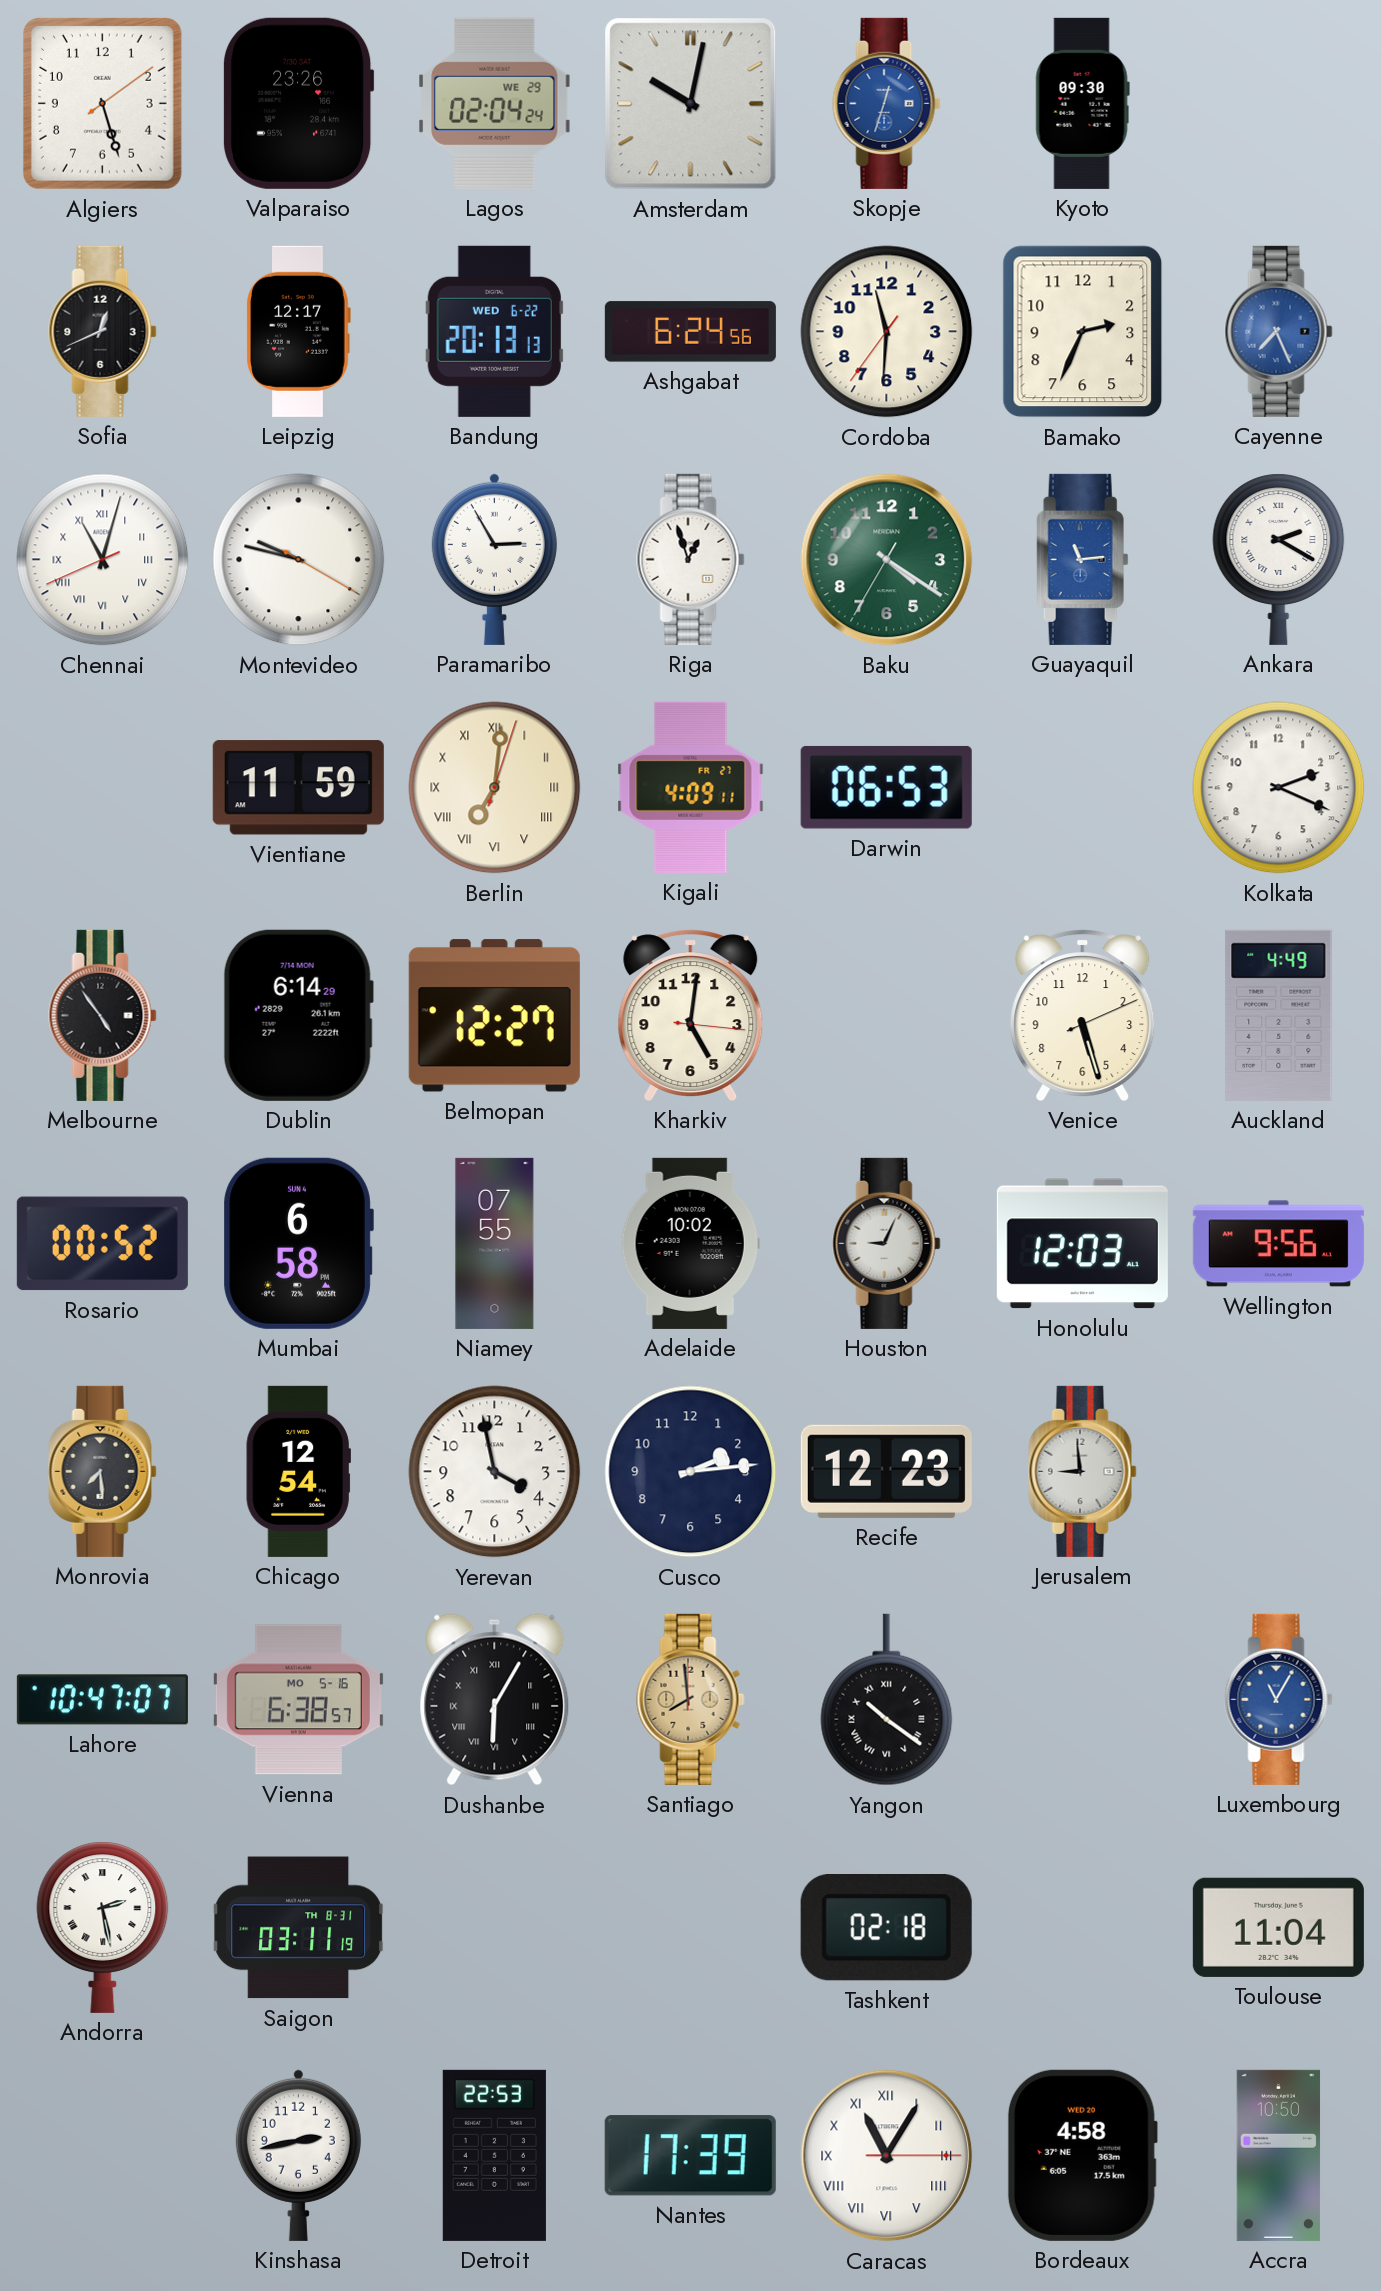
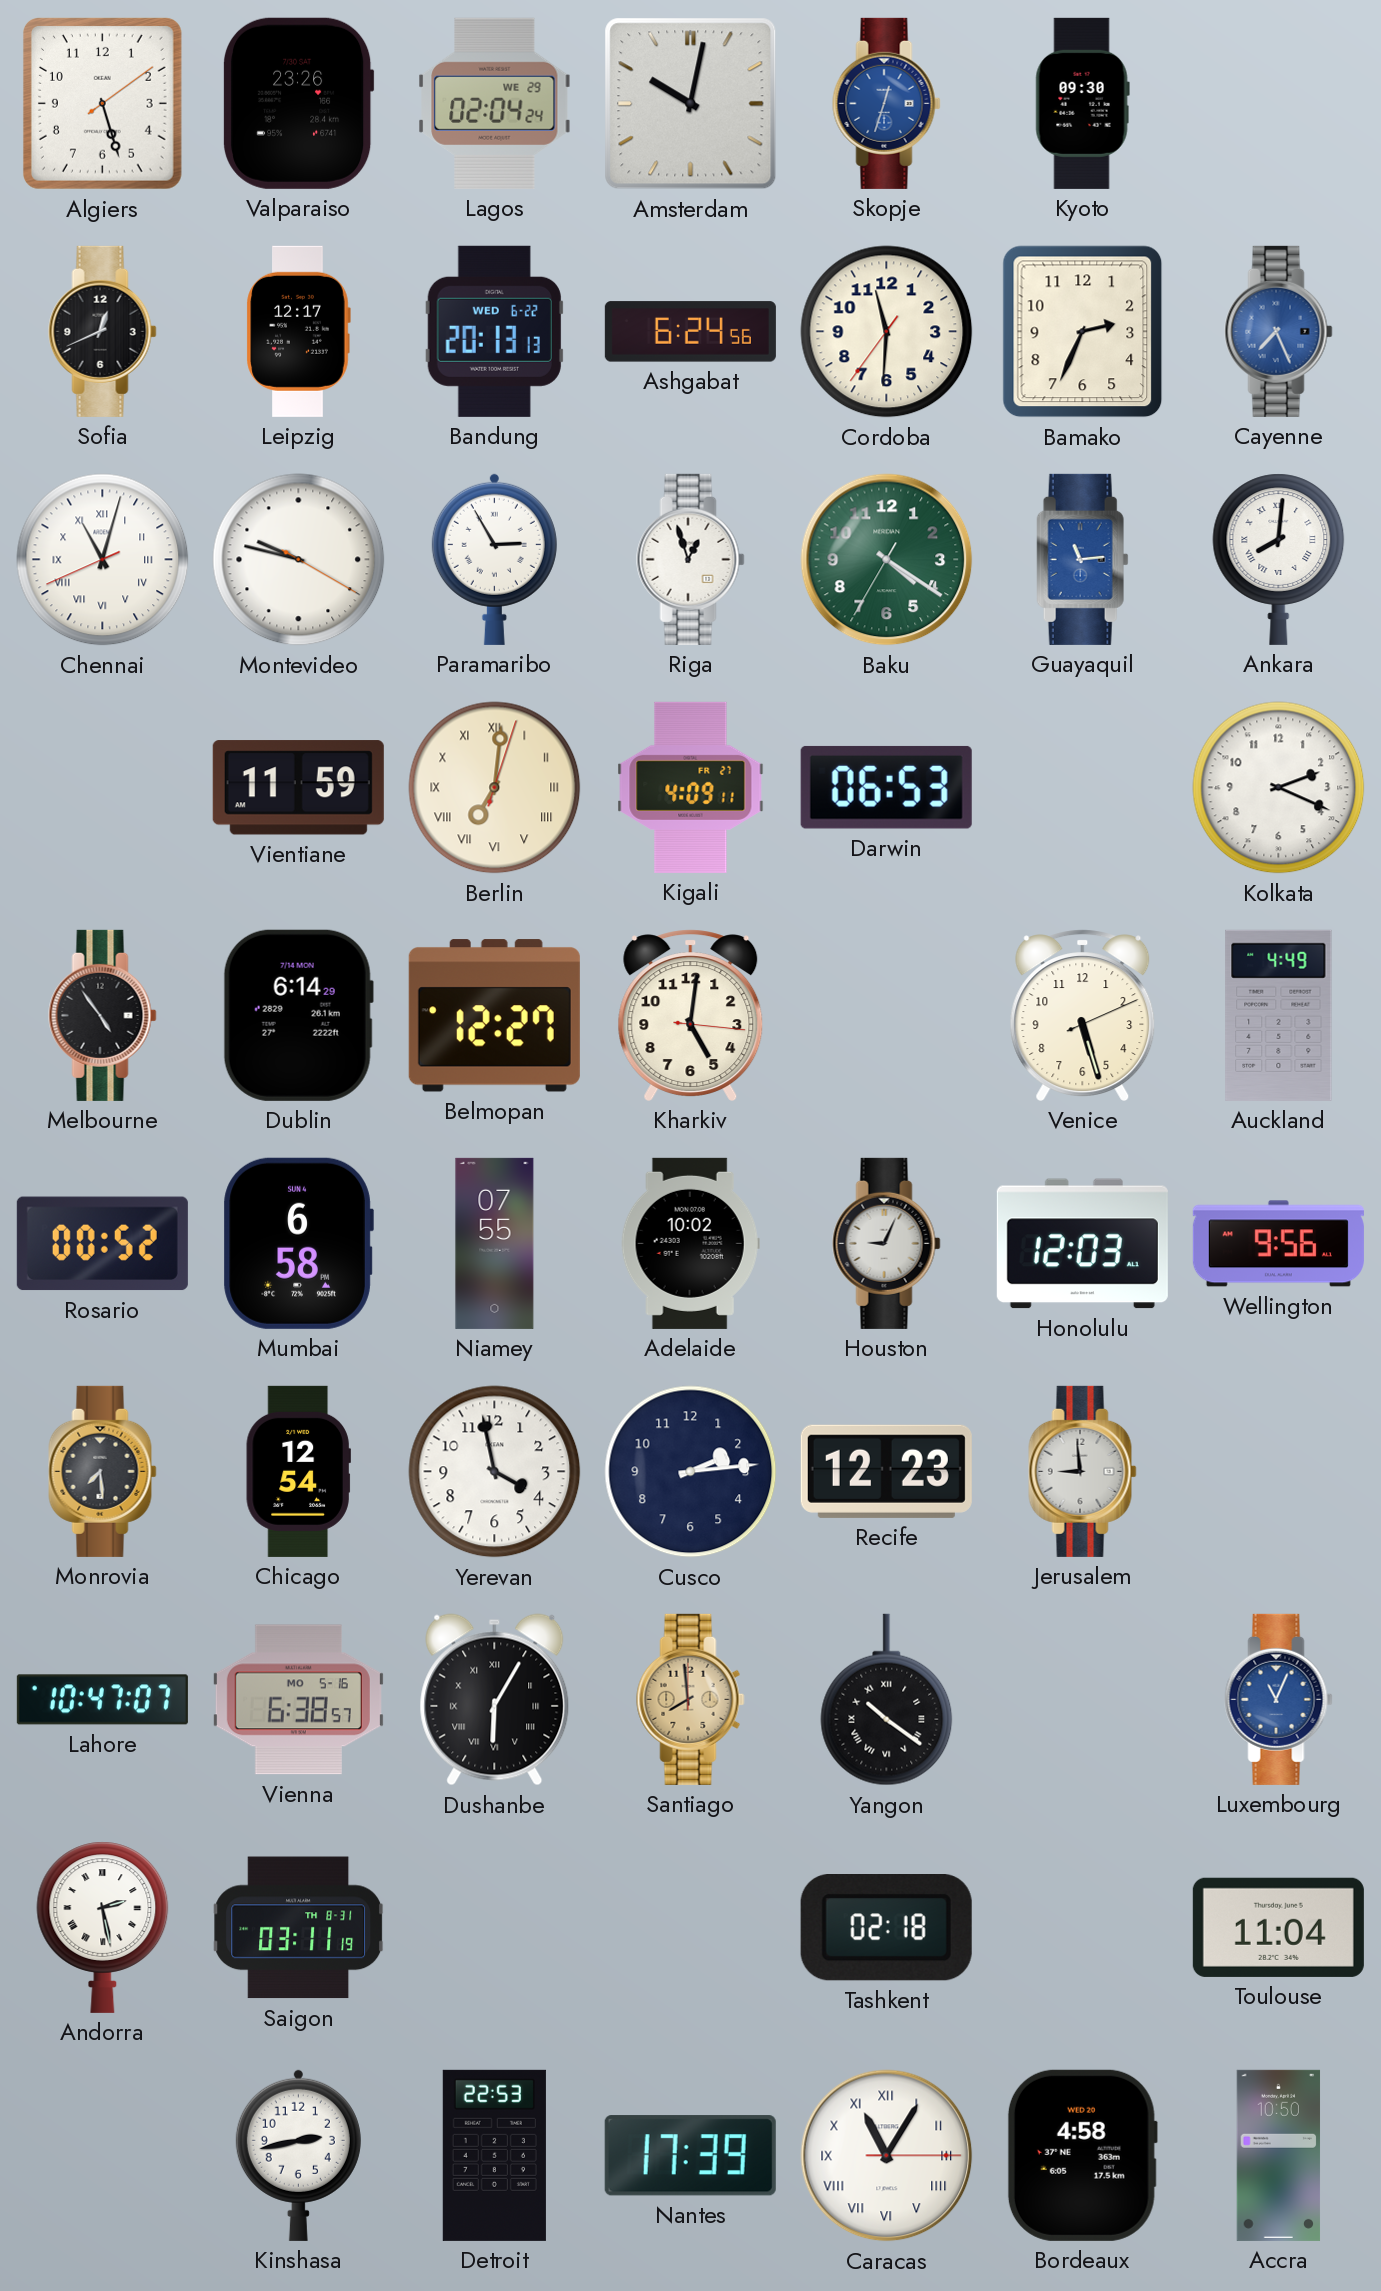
Ankara: 2:20 -> 8:01 (1279, 559)
Luxembourg: 11:05 -> 11:04 (1279, 1699)
